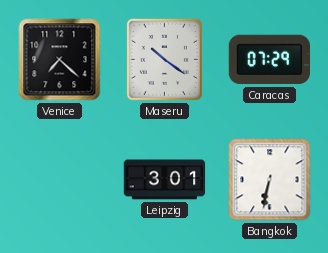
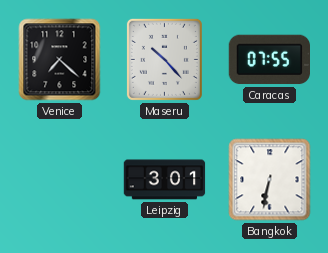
Maseru: 10:21 -> 10:23 (164, 59)
Caracas: 07:29 -> 07:55 (269, 60)
